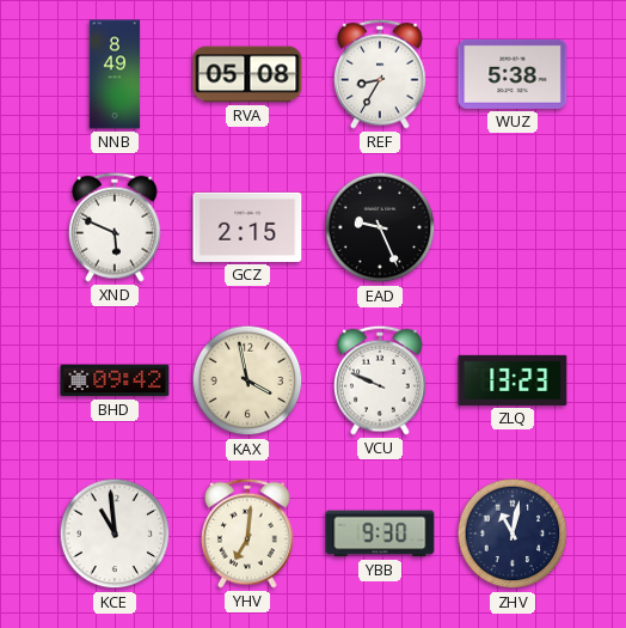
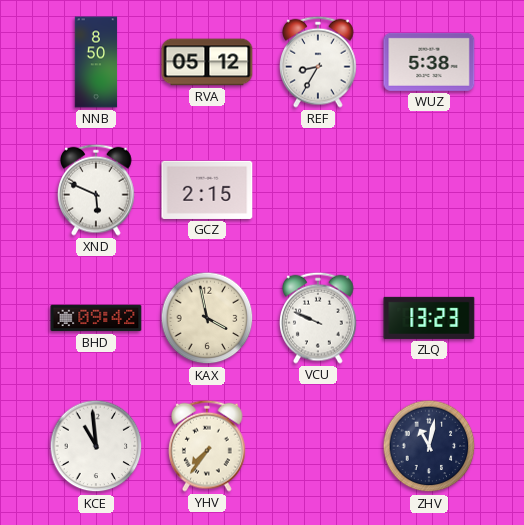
NNB: 8:49 -> 8:50 (96, 62)
RVA: 05:08 -> 05:12 (207, 62)
EAD: 9:26 -> none (380, 227)
YHV: 7:01 -> 7:36 (208, 446)
YBB: 9:30 -> none (380, 534)
